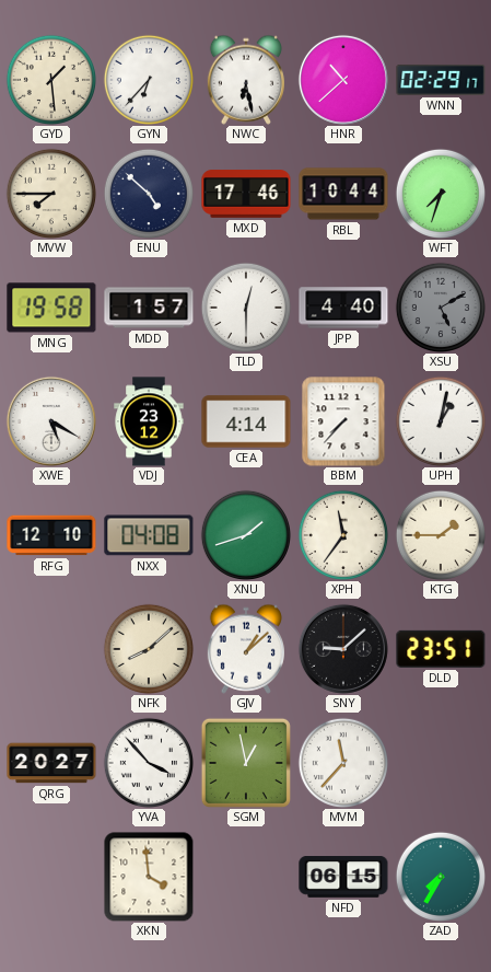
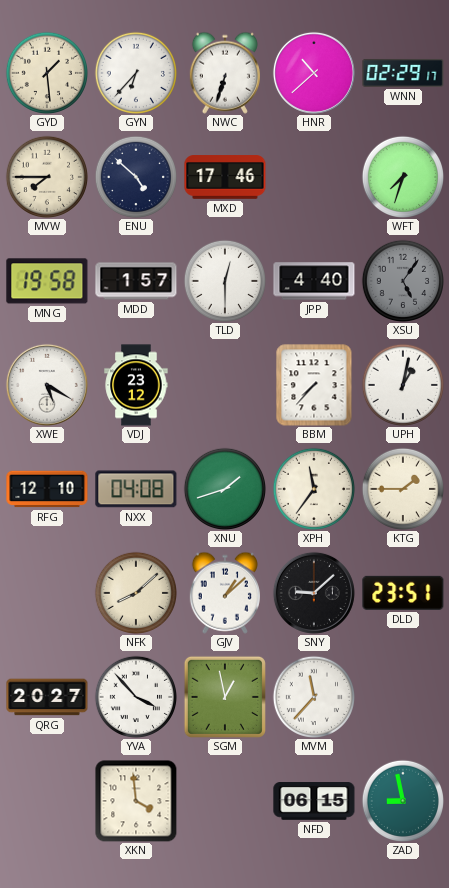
NWC: 6:28 -> 6:33 (225, 73)
RBL: 10:44 -> none (343, 194)
XSU: 5:10 -> 5:06 (402, 280)
CEA: 4:14 -> none (246, 421)
ZAD: 7:35 -> 8:58 (402, 800)
